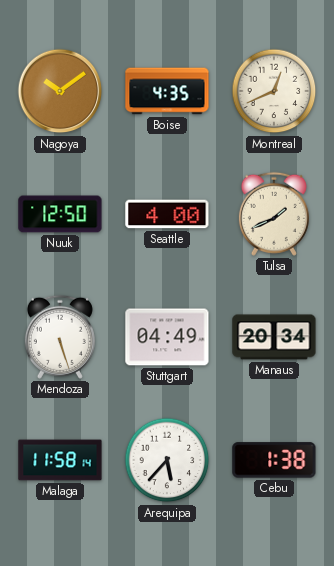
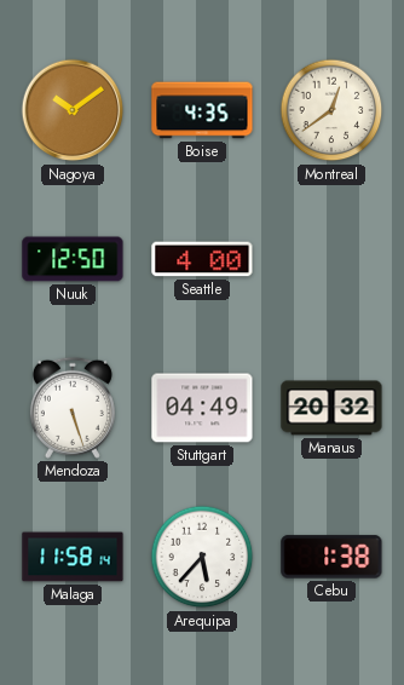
Montreal: 12:41 -> 12:39 (331, 110)
Tulsa: 1:41 -> none (274, 214)
Manaus: 20:34 -> 20:32 (331, 408)
